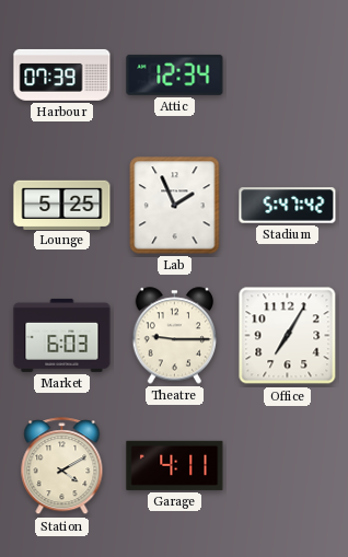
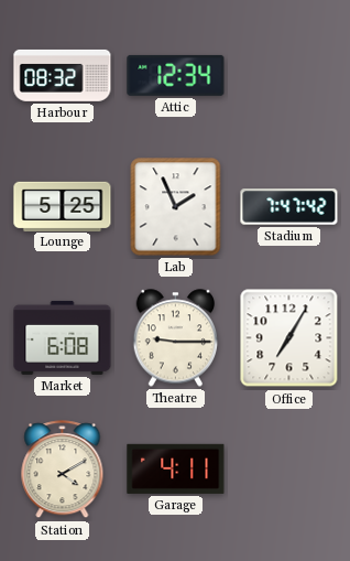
Harbour: 07:39 -> 08:32 (63, 75)
Stadium: 5:47 -> 7:47 (289, 207)
Market: 6:03 -> 6:08 (63, 337)
